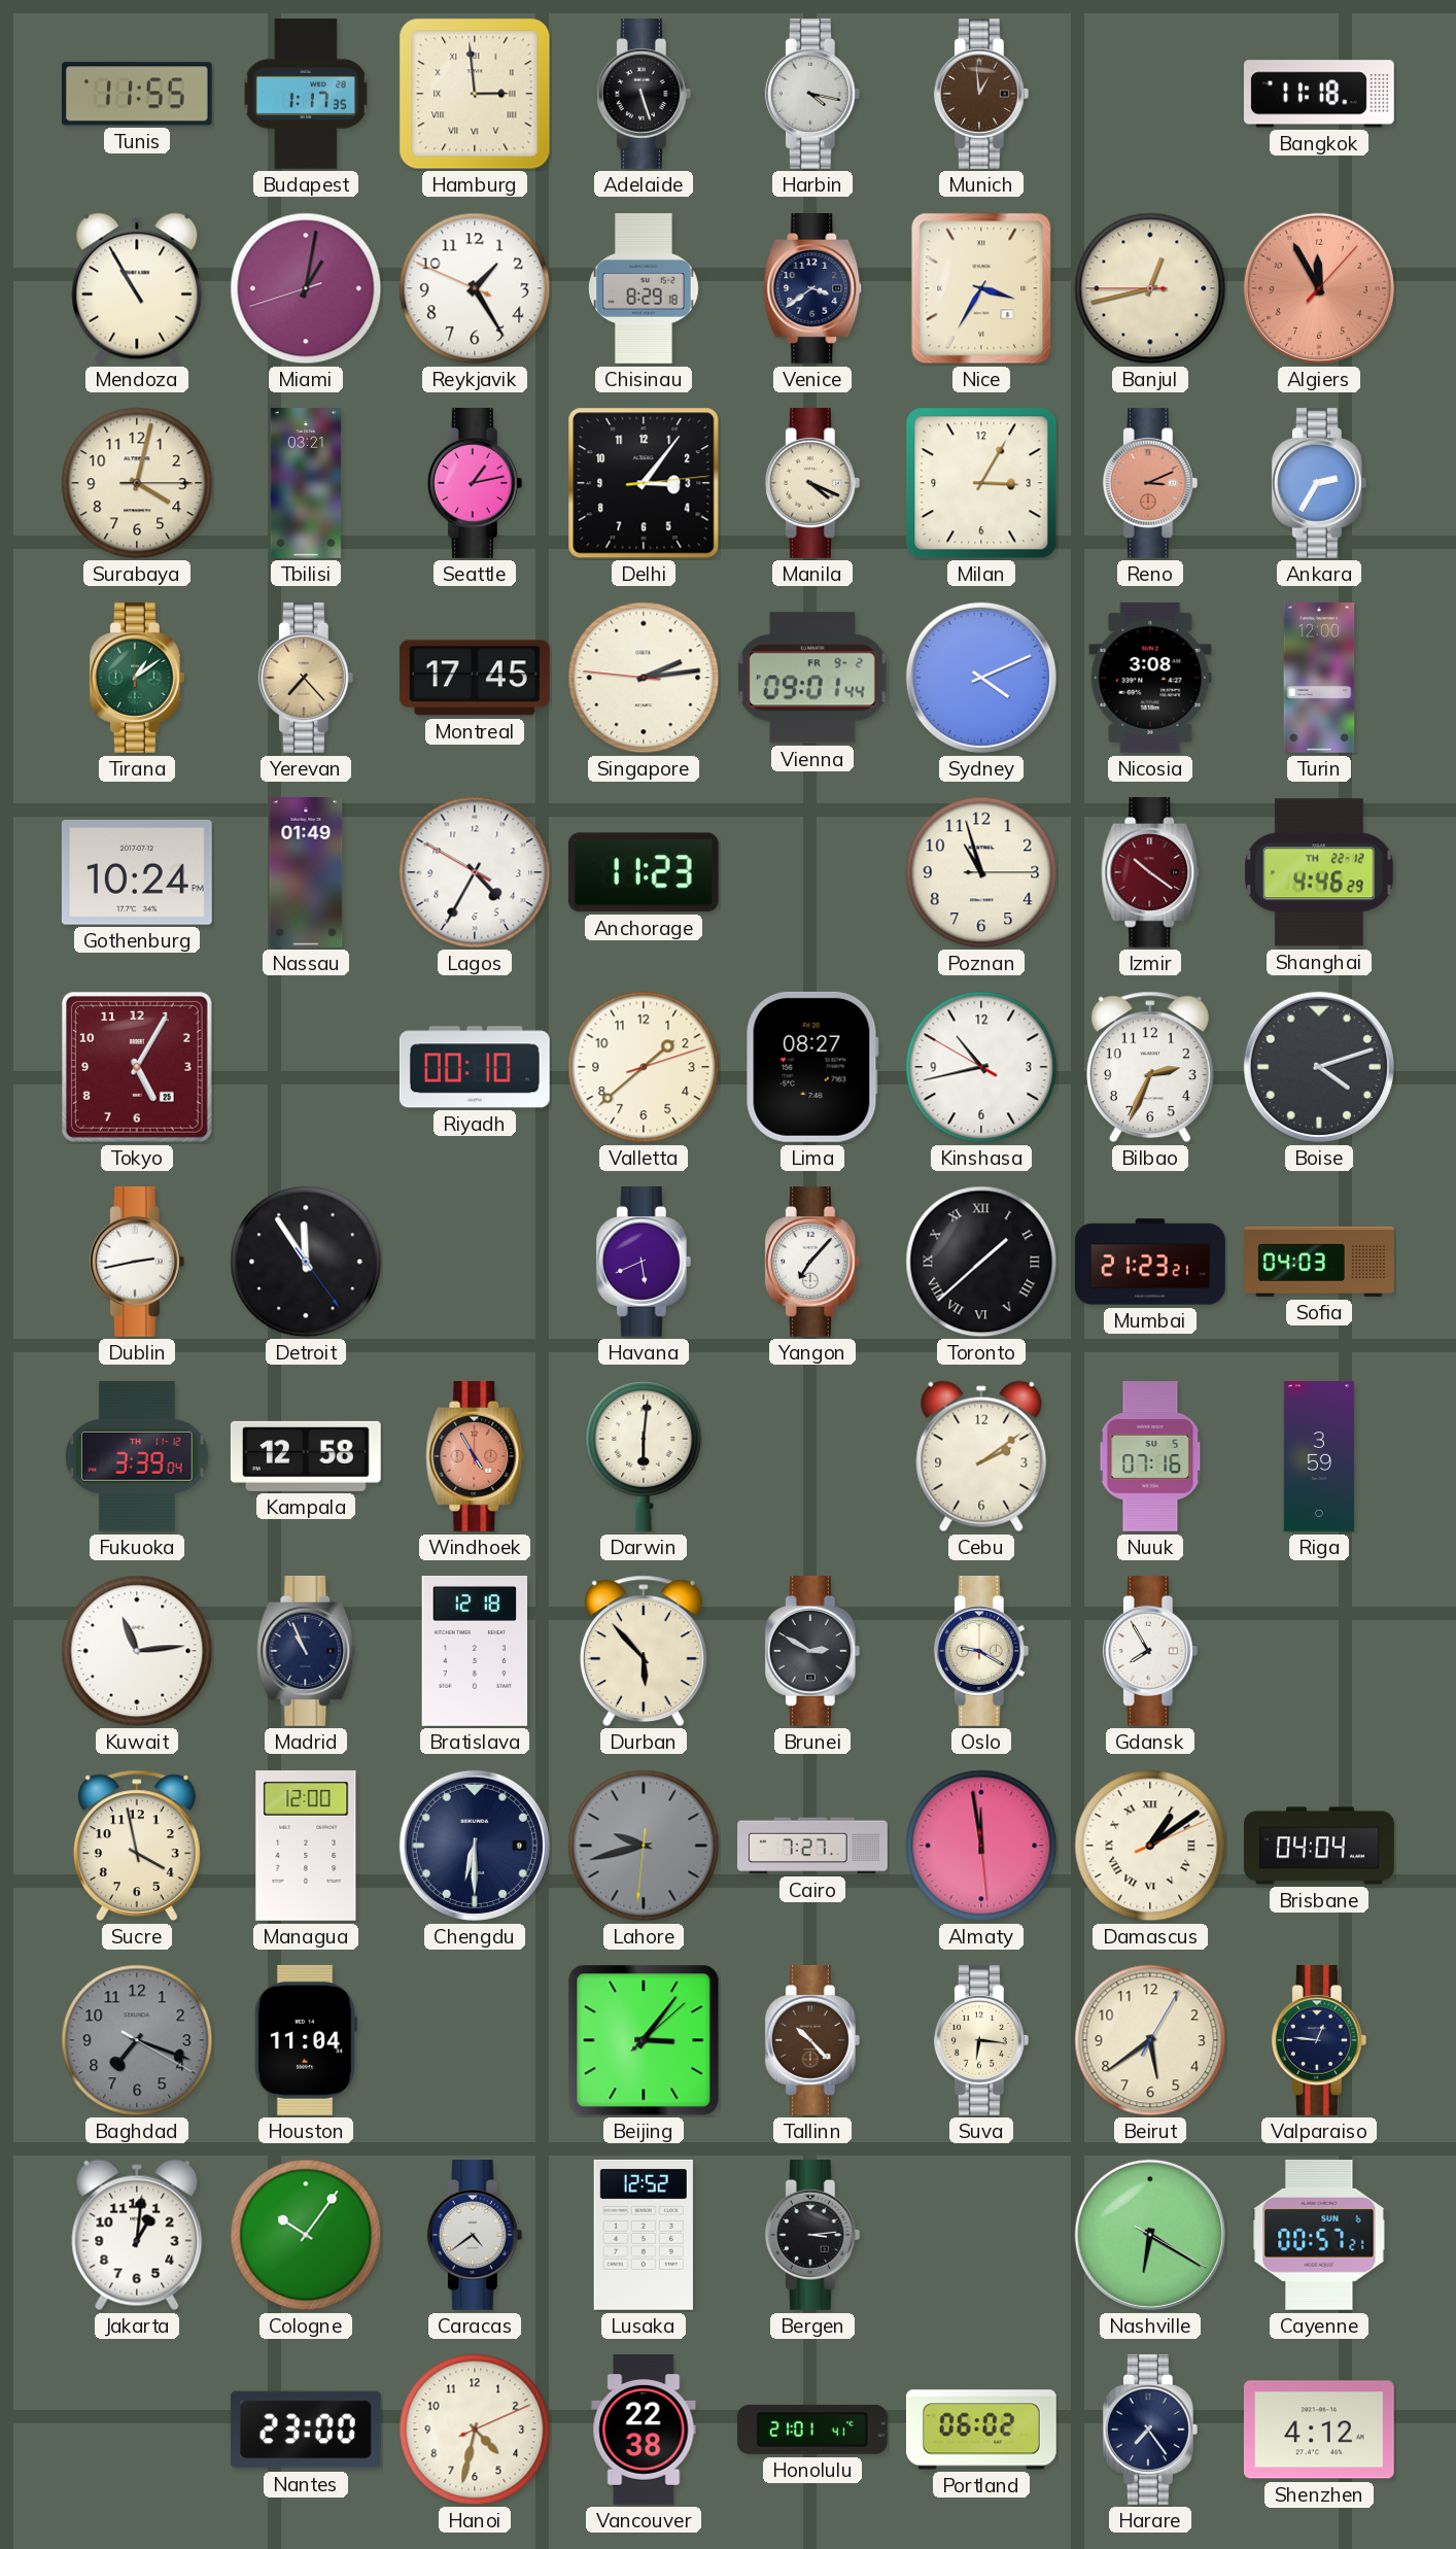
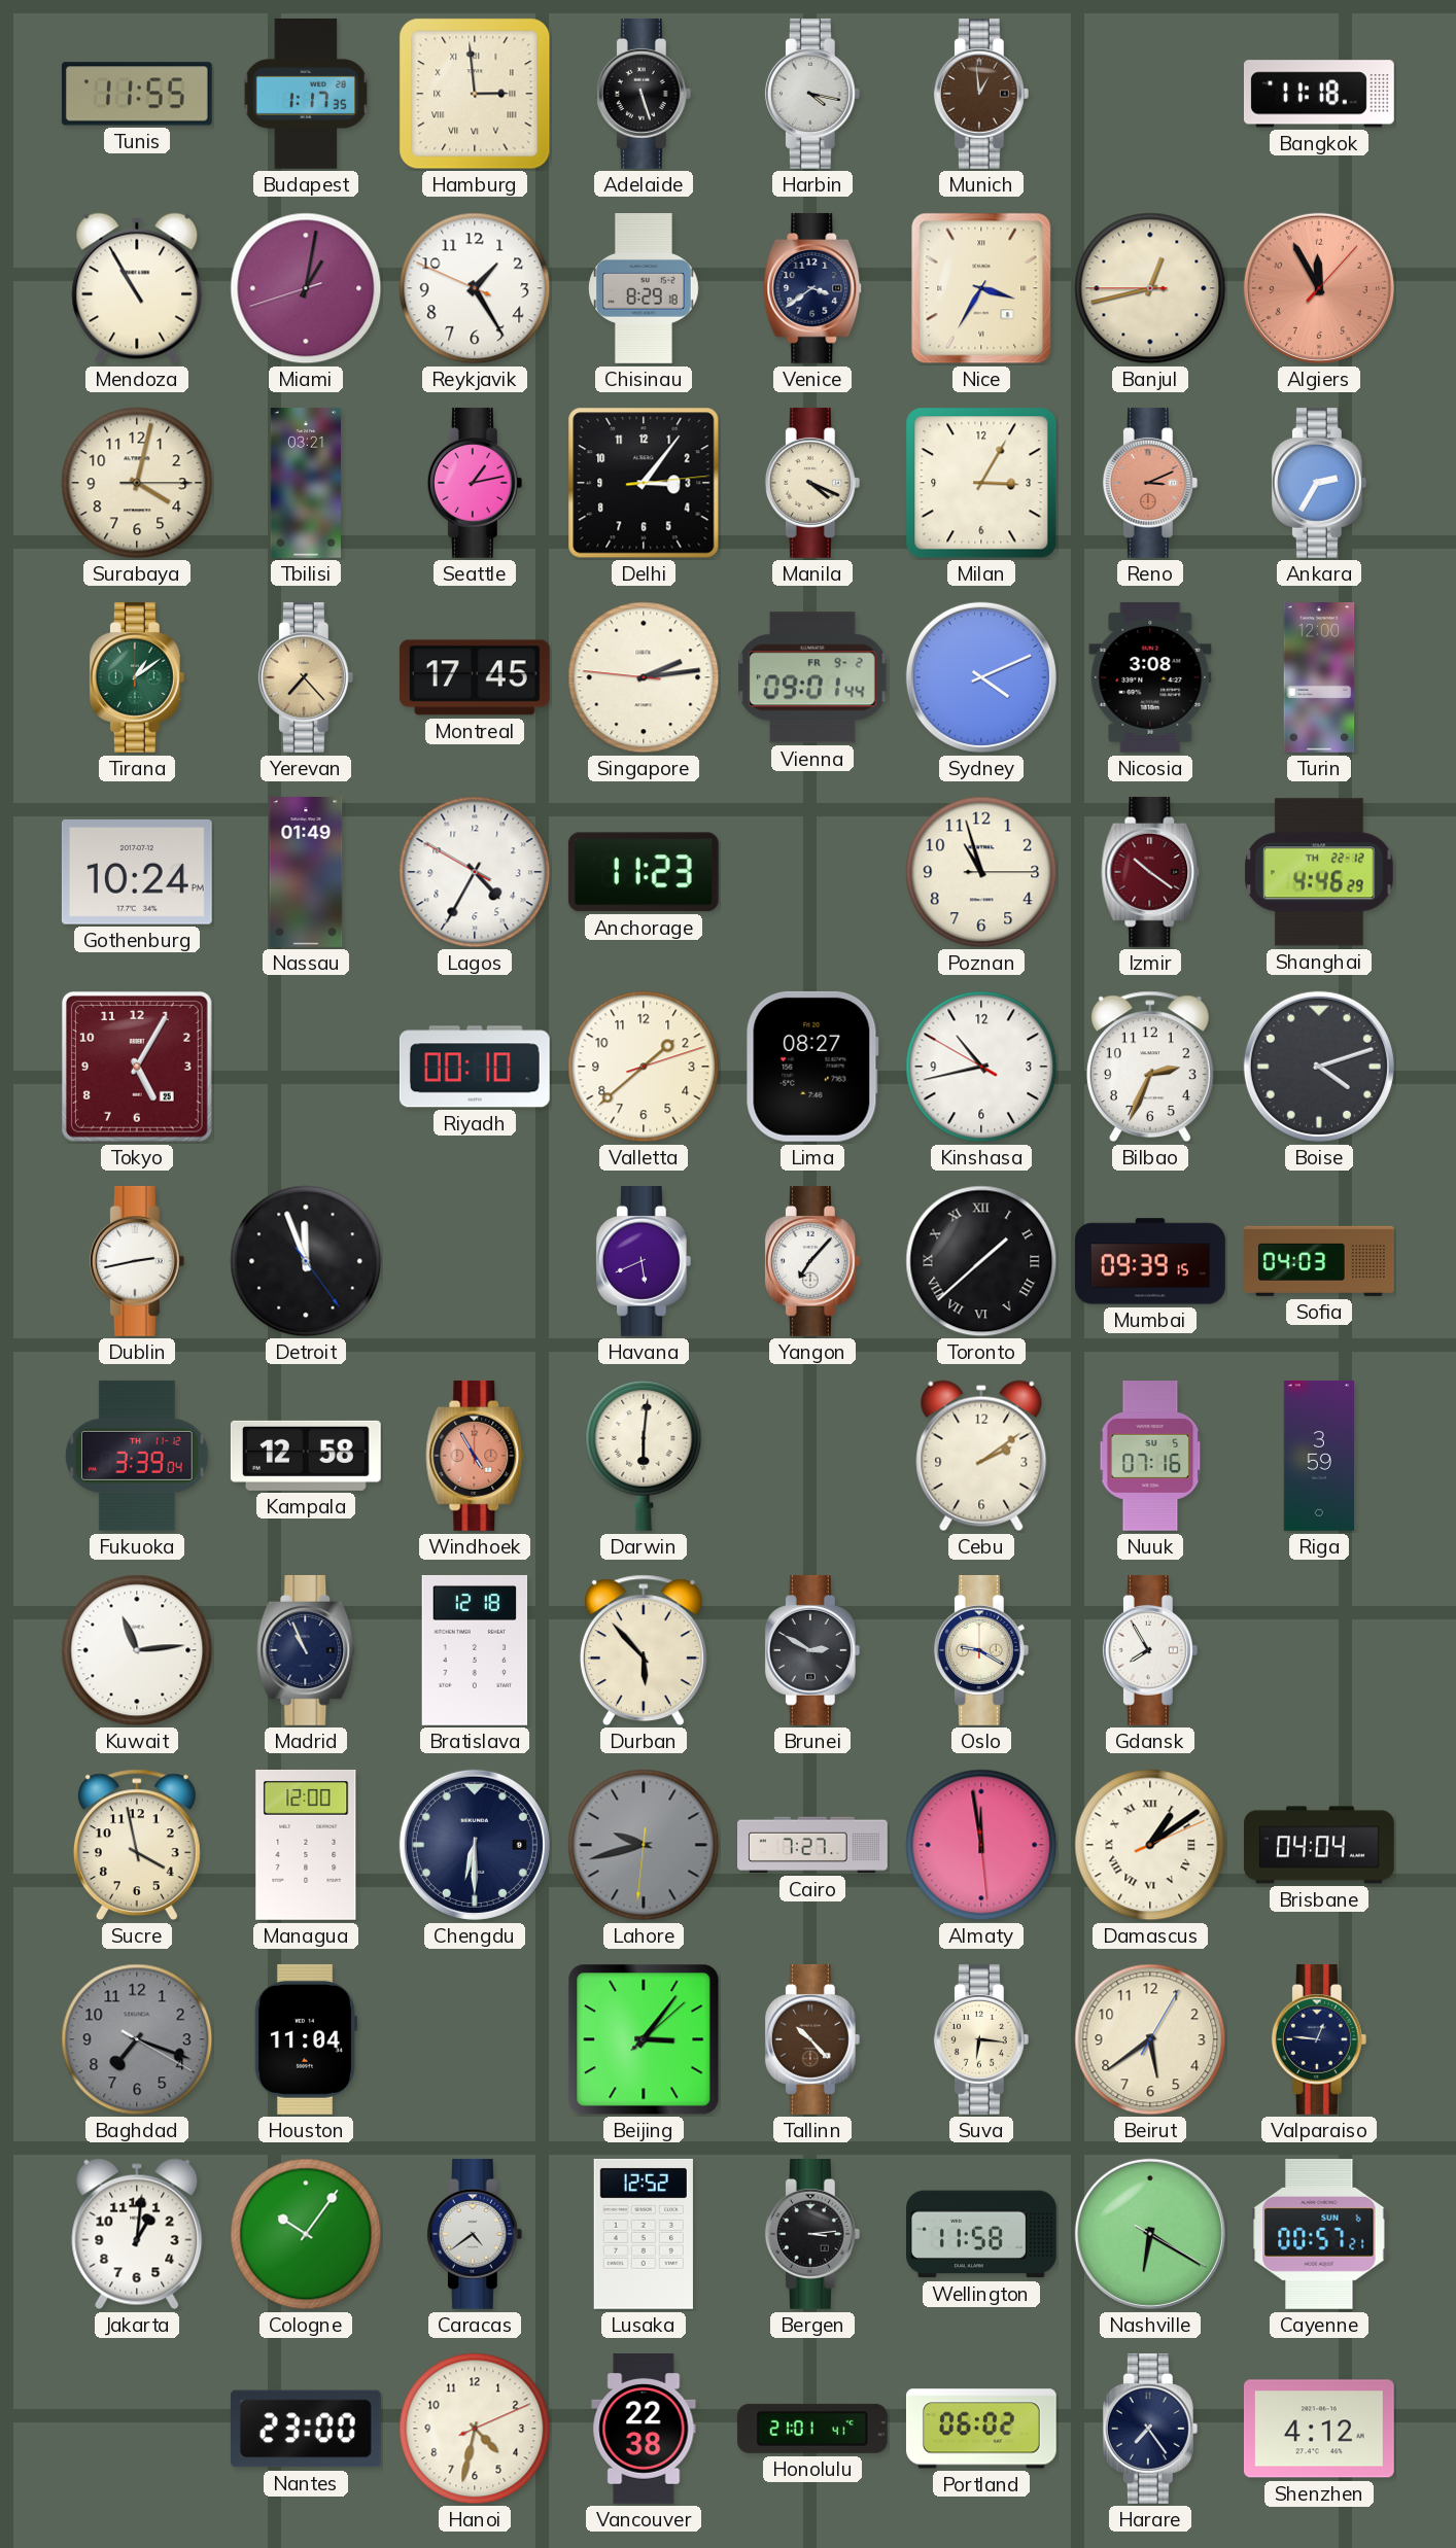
Detroit: 11:54 -> 11:56 (306, 1261)
Mumbai: 21:23 -> 09:39 (1151, 1261)
Wellington: none -> 11:58 (982, 2234)
